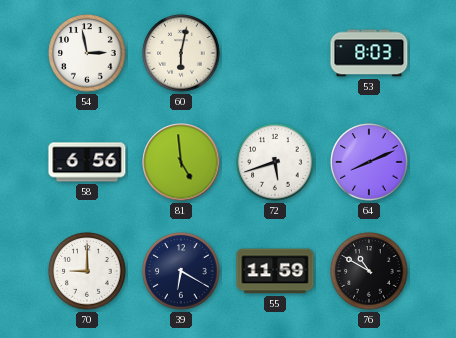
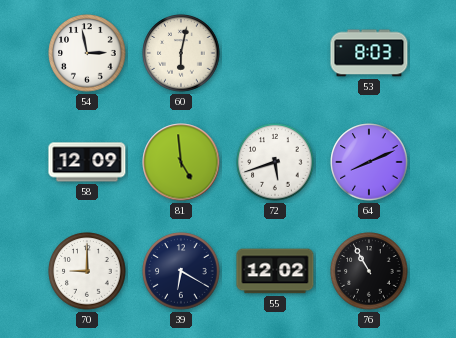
58: 6:56 -> 12:09 (87, 162)
55: 11:59 -> 12:02 (275, 271)
76: 10:50 -> 10:55 (369, 271)
